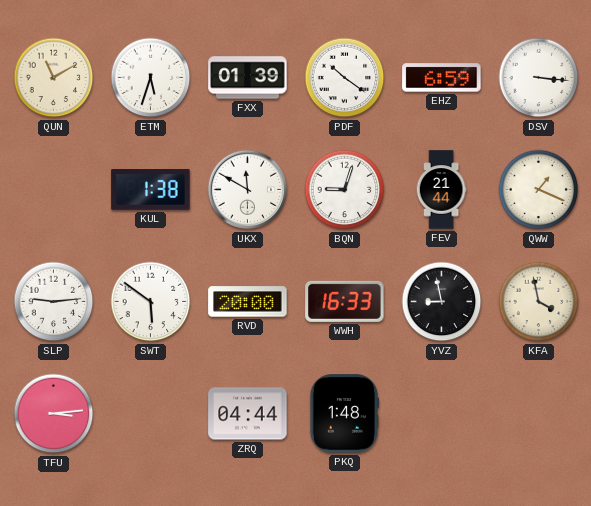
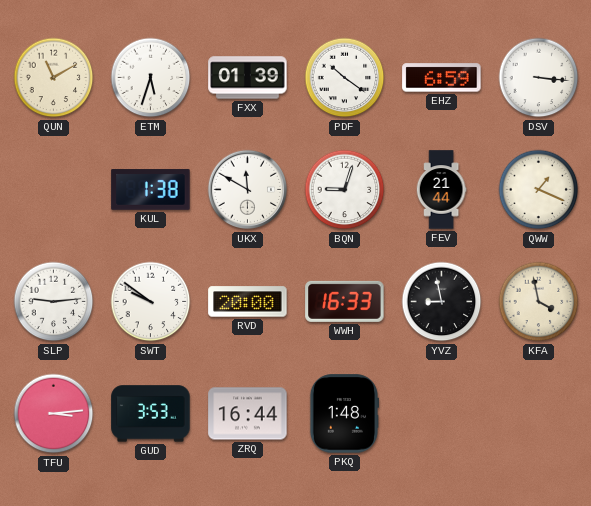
SWT: 5:51 -> 9:51 (151, 302)
GUD: none -> 3:53 (151, 414)
ZRQ: 04:44 -> 16:44 (248, 414)
